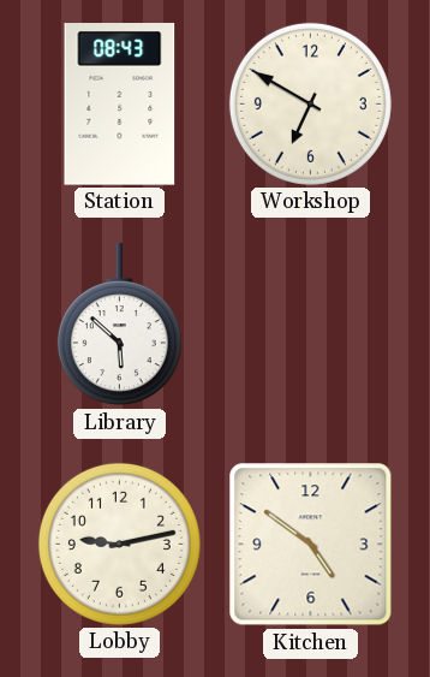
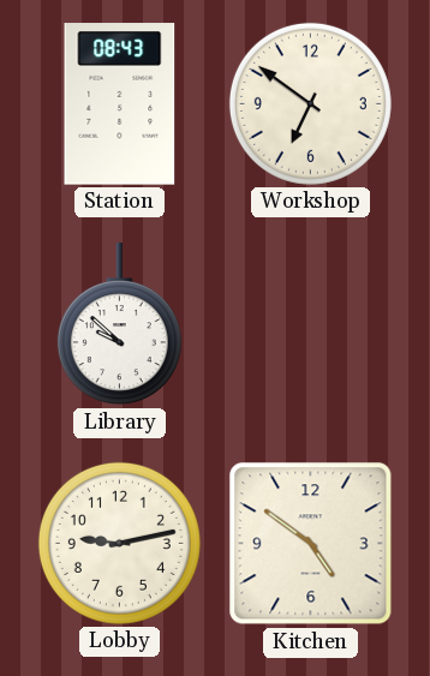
Workshop: 6:50 -> 6:51 (310, 103)
Library: 5:52 -> 9:52 (119, 324)
